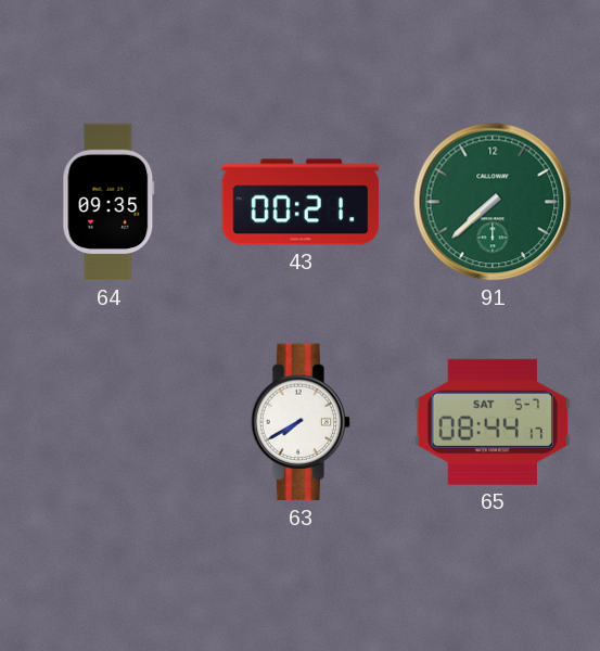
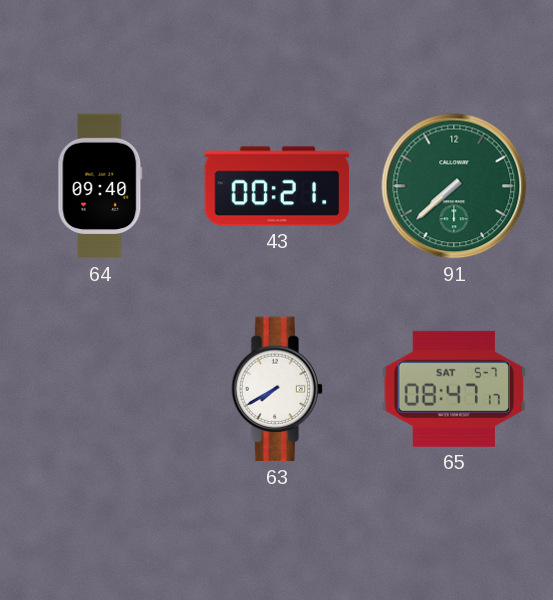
64: 09:35 -> 09:40 (100, 186)
65: 08:44 -> 08:47 (454, 389)
